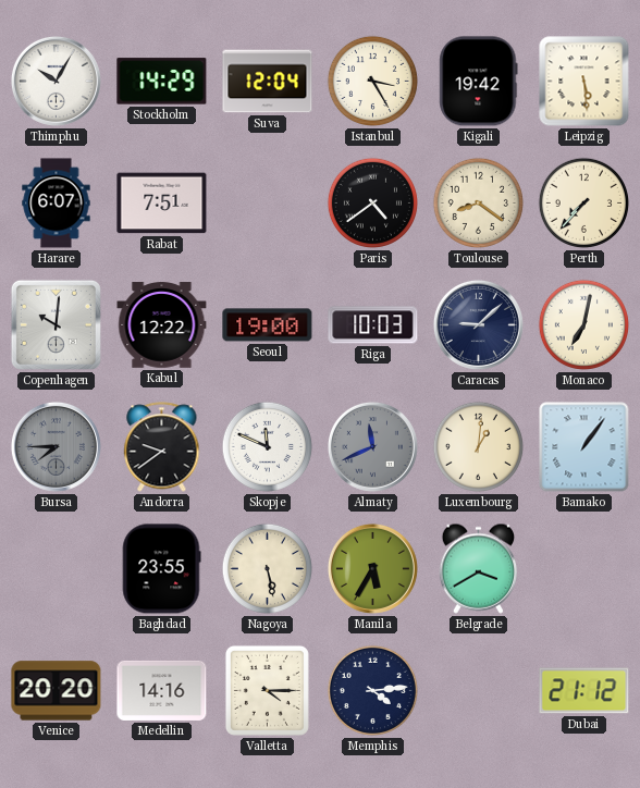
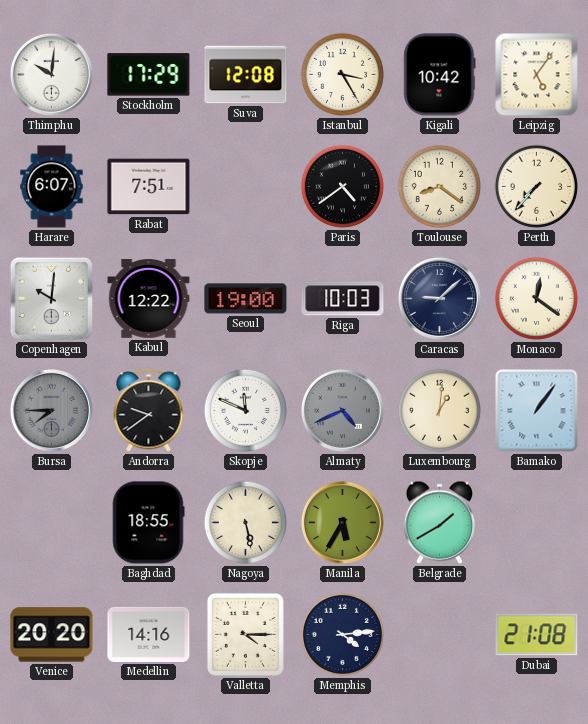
Thimphu: 10:05 -> 10:01 (51, 74)
Stockholm: 14:29 -> 17:29 (149, 75)
Suva: 12:04 -> 12:08 (246, 75)
Kigali: 19:42 -> 10:42 (440, 75)
Leipzig: 5:29 -> 5:06 (537, 75)
Monaco: 7:02 -> 12:21 (536, 298)
Almaty: 11:41 -> 4:41 (342, 410)
Baghdad: 23:55 -> 18:55 (148, 523)
Belgrade: 3:40 -> 1:40 (440, 522)
Dubai: 21:12 -> 21:08 (537, 635)
